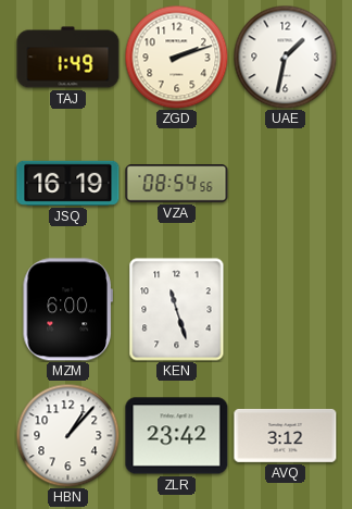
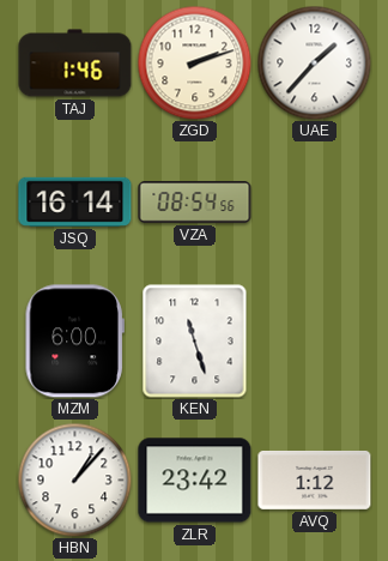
TAJ: 1:49 -> 1:46 (75, 64)
UAE: 1:32 -> 1:37 (314, 62)
JSQ: 16:19 -> 16:14 (75, 201)
AVQ: 3:12 -> 1:12 (315, 479)
